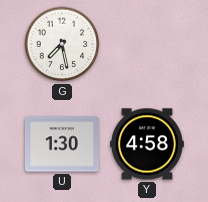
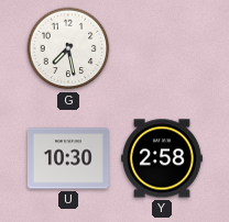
U: 1:30 -> 10:30 (68, 158)
Y: 4:58 -> 2:58 (162, 158)
